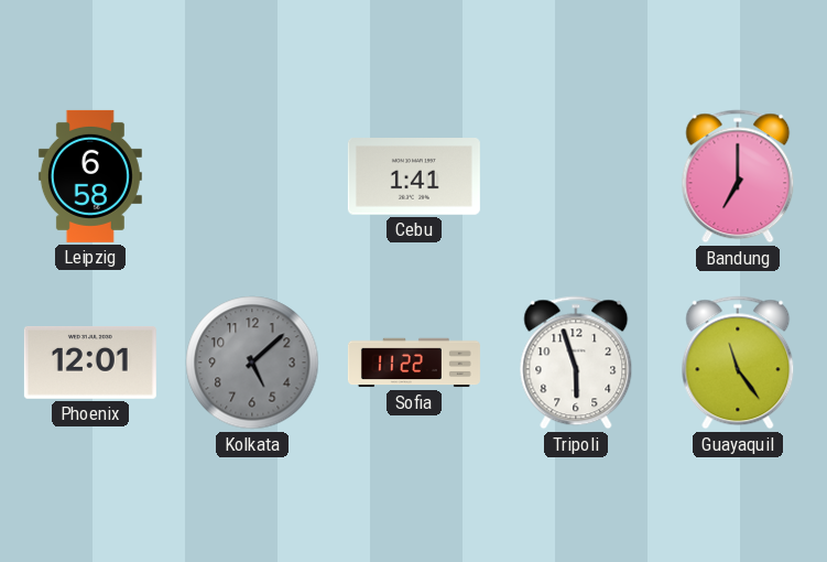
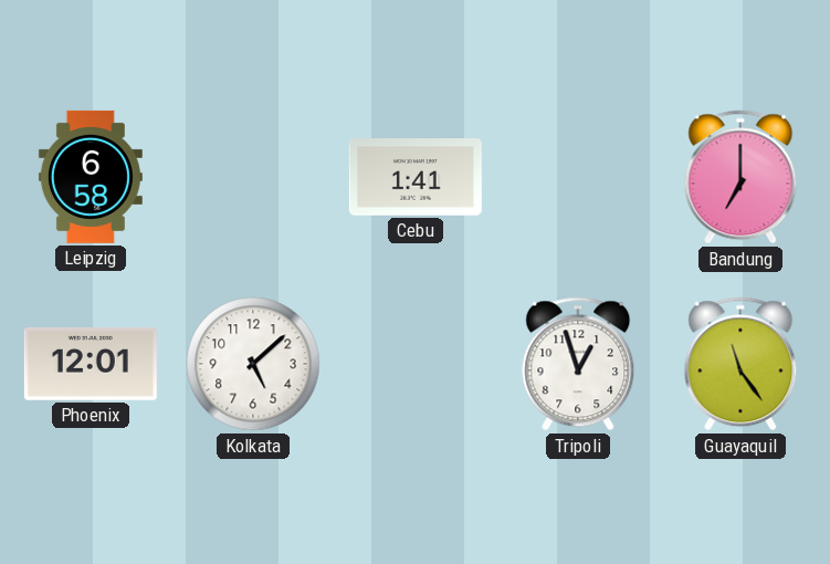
Kolkata dial: grey -> white (253, 364)
Sofia: 11:22 -> none (414, 363)
Tripoli: 5:57 -> 12:57 (578, 364)
